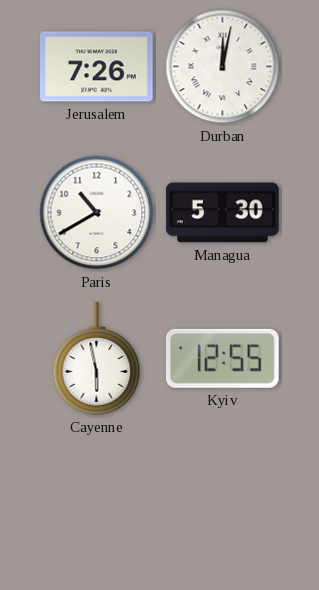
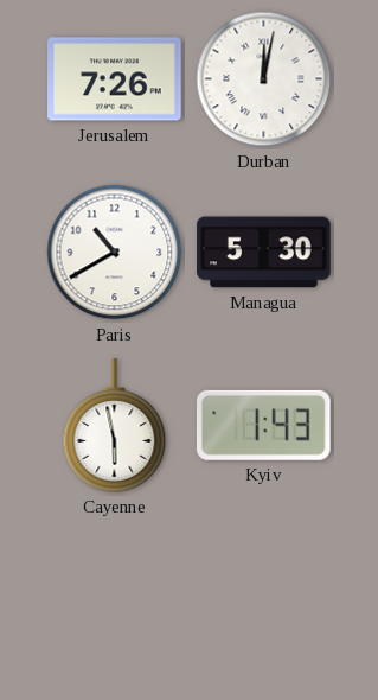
Kyiv: 12:55 -> 1:43 (263, 425)
